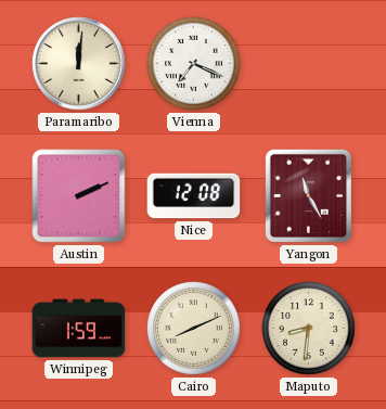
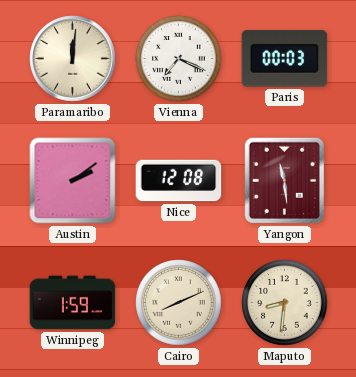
Paris: none -> 00:03 (285, 59)
Austin: 2:11 -> 2:09 (73, 181)
Yangon: 11:25 -> 11:29 (284, 180)
